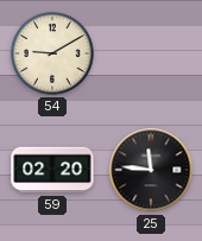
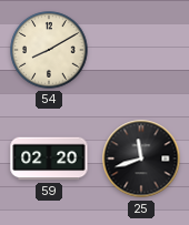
54: 9:10 -> 8:10 (49, 50)
25: 11:46 -> 11:42 (141, 158)
